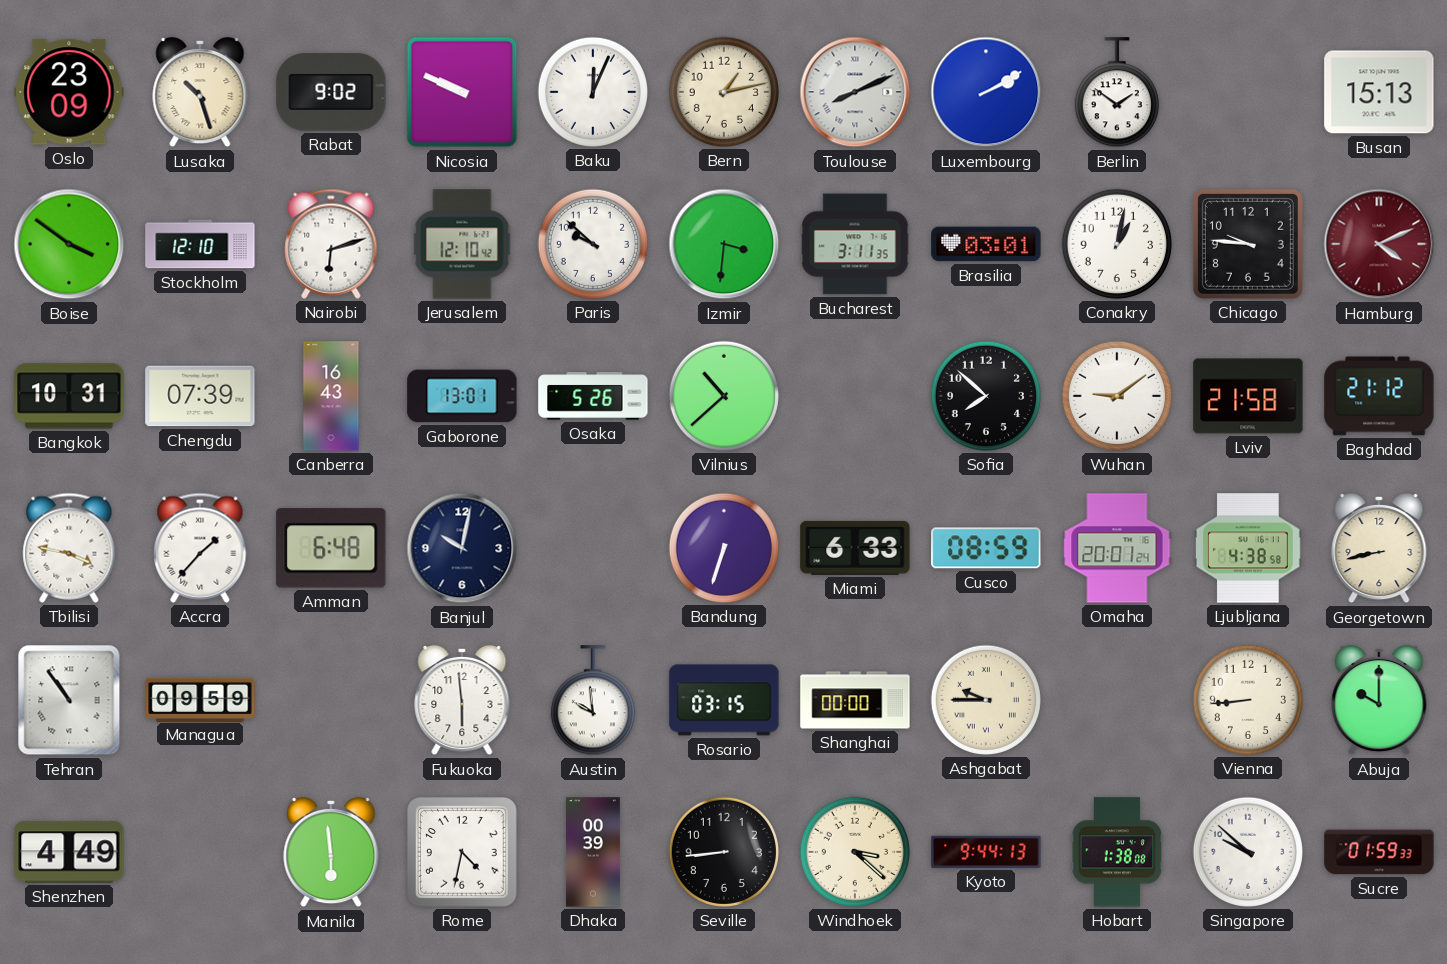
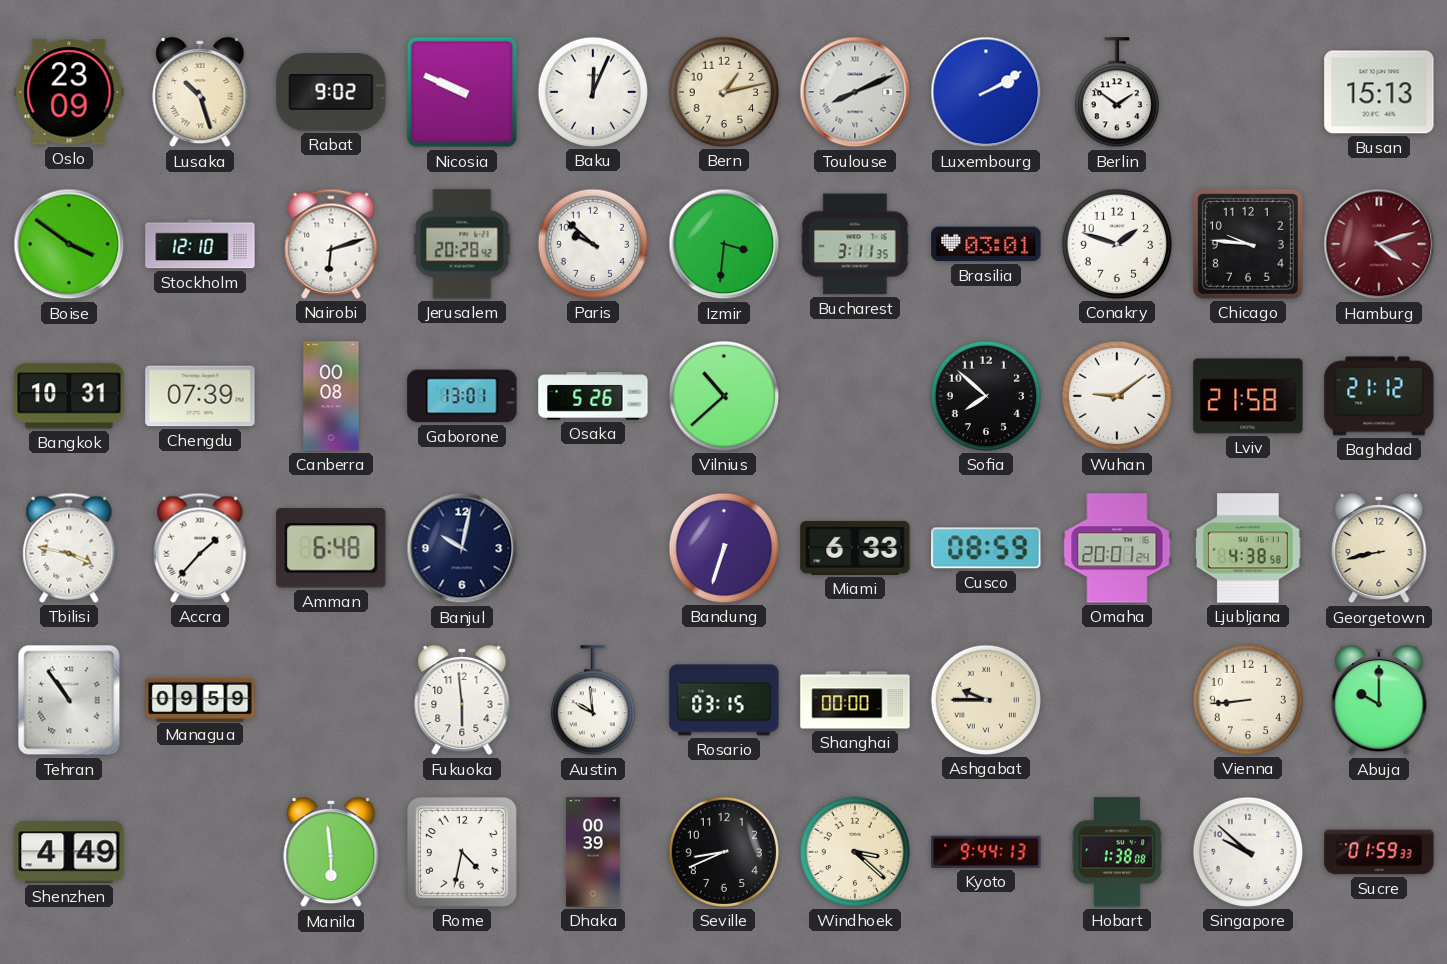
Jerusalem: 12:10 -> 20:28 (462, 244)
Conakry: 1:02 -> 1:48 (1117, 244)
Hamburg: 4:11 -> 4:12 (1379, 244)
Canberra: 16:43 -> 00:08 (331, 396)
Seville: 8:44 -> 8:41 (724, 852)
